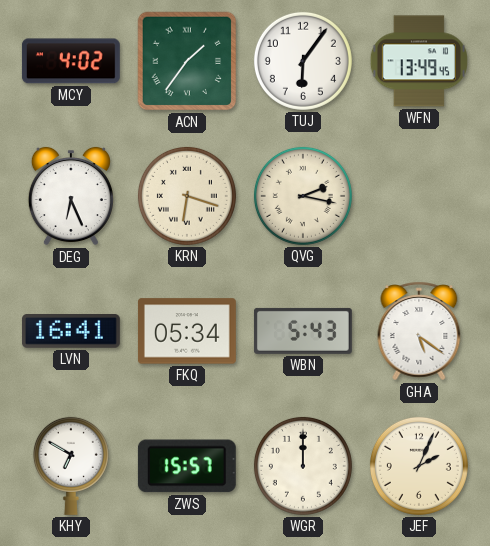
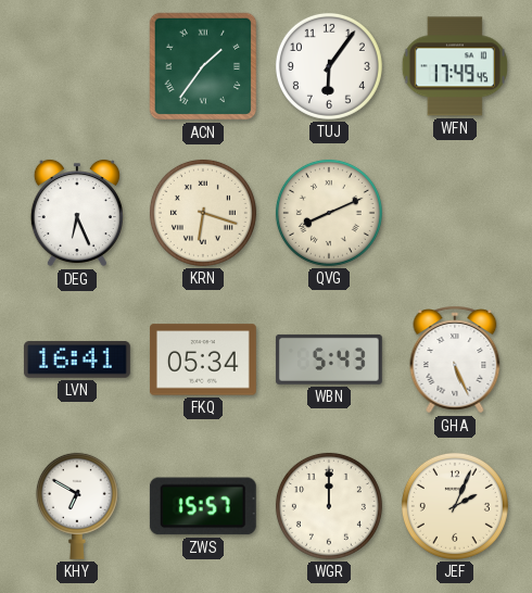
MCY: 4:02 -> none (71, 61)
WFN: 13:49 -> 17:49 (455, 66)
QVG: 2:17 -> 8:11 (329, 213)
GHA: 5:21 -> 5:26 (455, 359)
